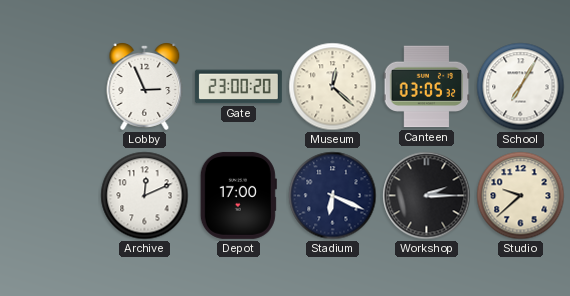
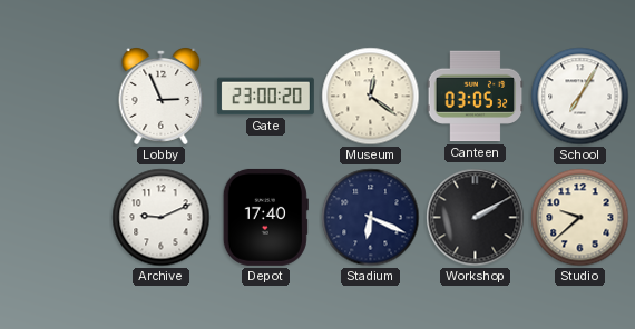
Museum: 12:22 -> 12:21 (371, 97)
Archive: 12:11 -> 9:11 (162, 218)
Depot: 17:00 -> 17:40 (265, 217)
Workshop: 2:15 -> 2:10 (476, 218)
